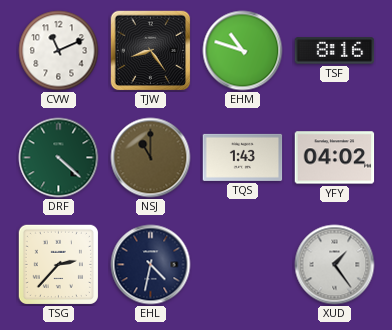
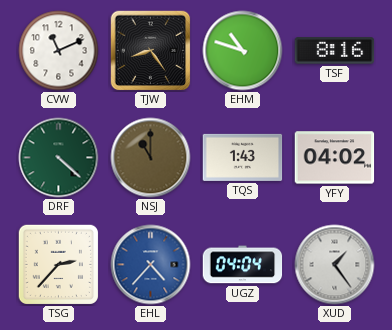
EHL: 4:32 -> 4:37 (151, 265)
EHL dial: navy -> blue (151, 265)
UGZ: none -> 04:04 (243, 265)
